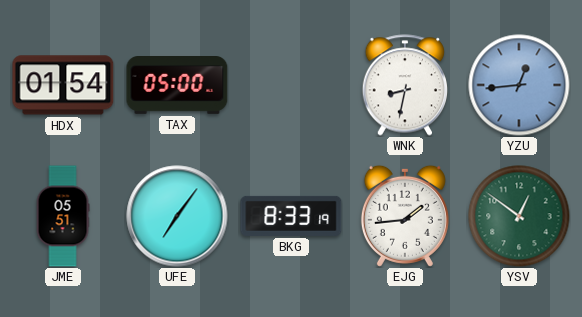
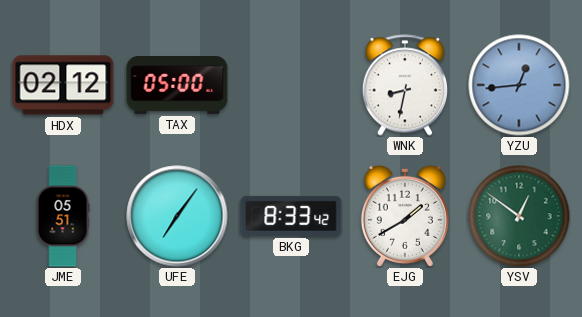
HDX: 01:54 -> 02:12 (63, 85)
BKG: 8:33:19 -> 8:33:42 (291, 216)
EJG: 1:44 -> 1:40 (405, 216)
